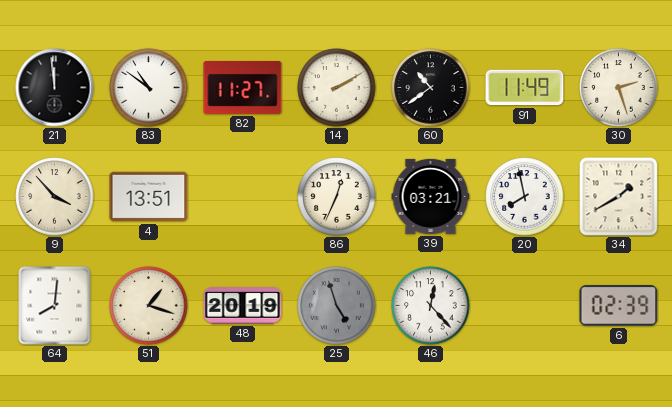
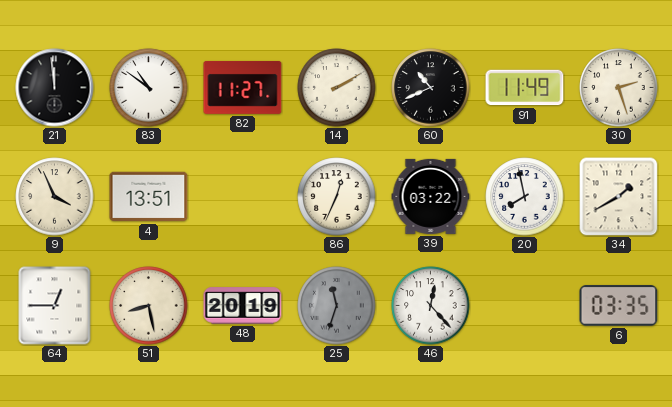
60: 10:39 -> 10:41 (431, 88)
9: 3:53 -> 3:56 (55, 197)
39: 03:21 -> 03:22 (431, 196)
64: 8:01 -> 12:45 (55, 306)
51: 1:18 -> 8:28 (149, 306)
25: 4:57 -> 11:33 (337, 306)
6: 02:39 -> 03:35 (619, 306)
